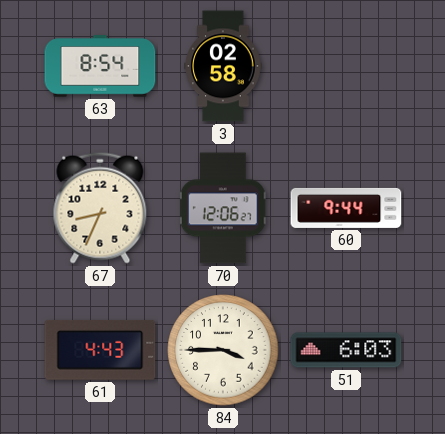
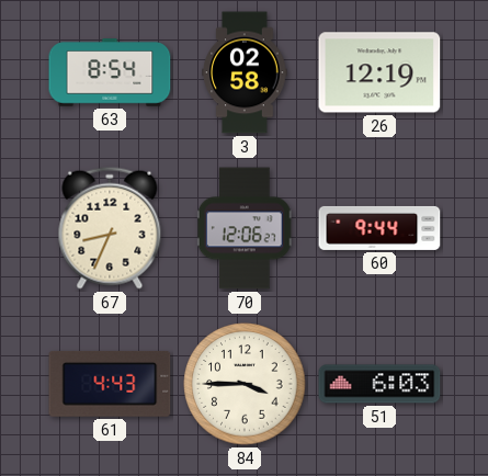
26: none -> 12:19 (379, 72)
